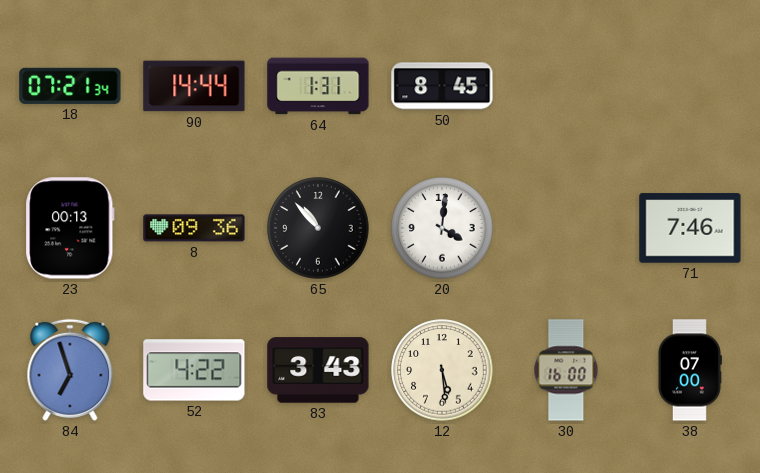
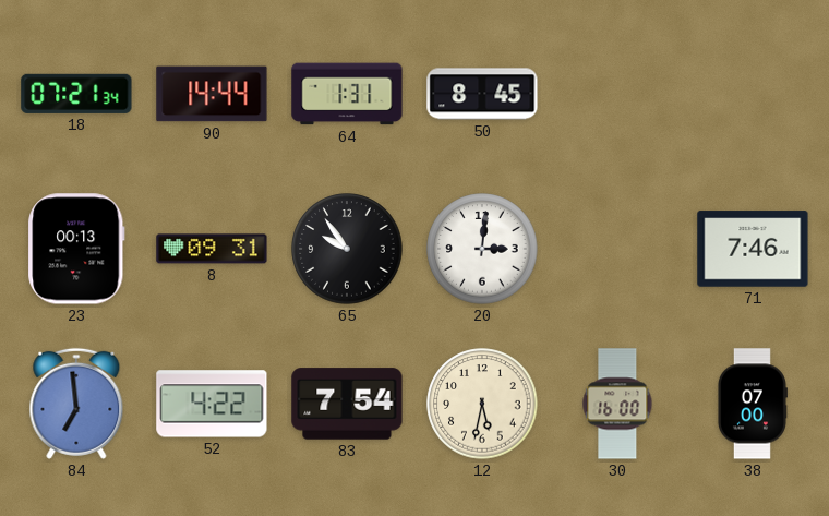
8: 09:36 -> 09:31 (212, 249)
65: 10:53 -> 9:54 (347, 249)
20: 4:01 -> 3:01 (482, 249)
84: 6:57 -> 6:59 (76, 404)
83: 3:43 -> 7:54 (347, 404)
12: 5:29 -> 5:32 (482, 404)
